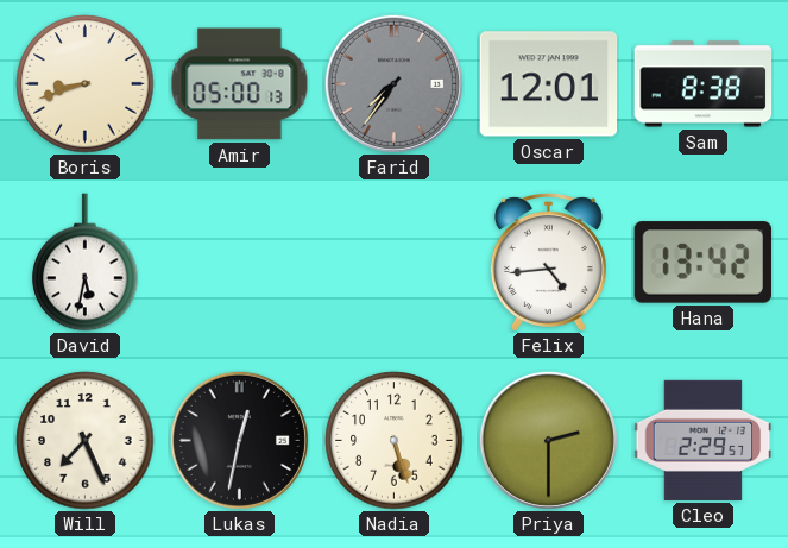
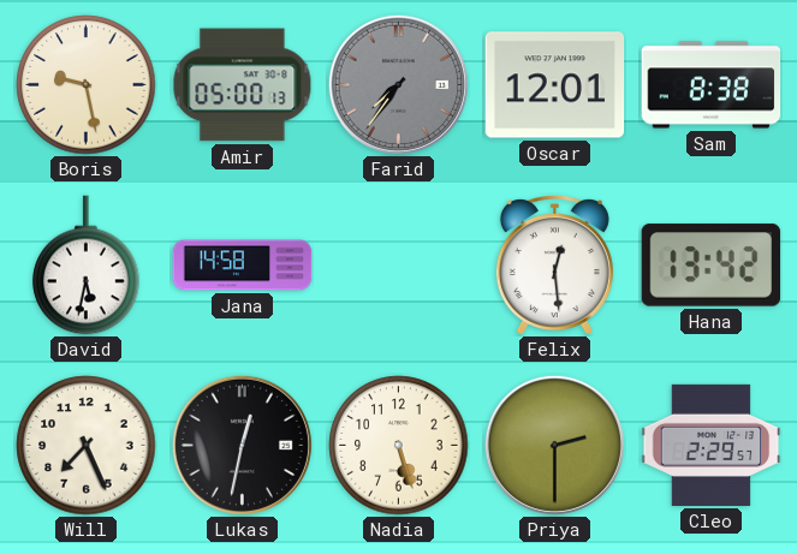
Boris: 8:42 -> 9:28 (87, 85)
Jana: none -> 14:58 (243, 266)
Felix: 4:44 -> 12:29 (554, 266)
